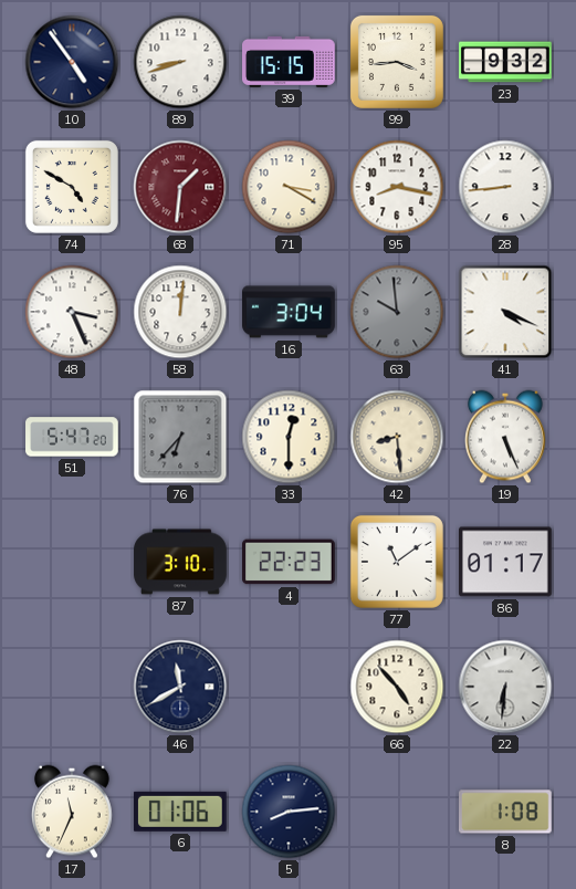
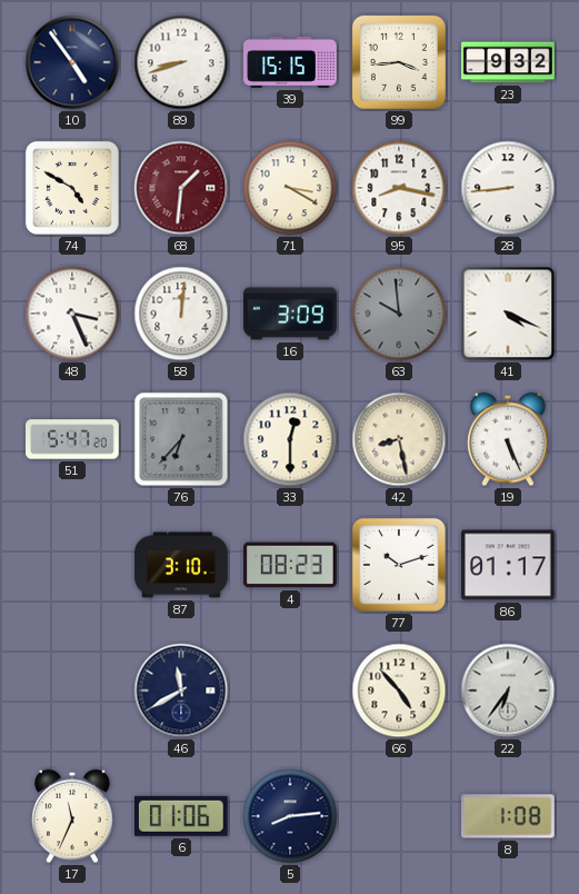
16: 3:04 -> 3:09 (290, 314)
42: 8:29 -> 8:28 (399, 439)
4: 22:23 -> 08:23 (291, 565)
77: 11:09 -> 10:12 (399, 565)
22: 6:31 -> 6:36 (508, 691)
